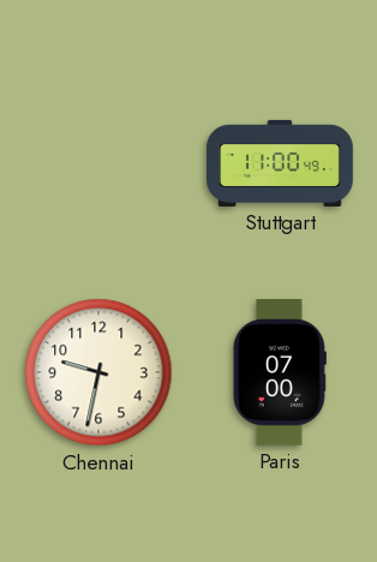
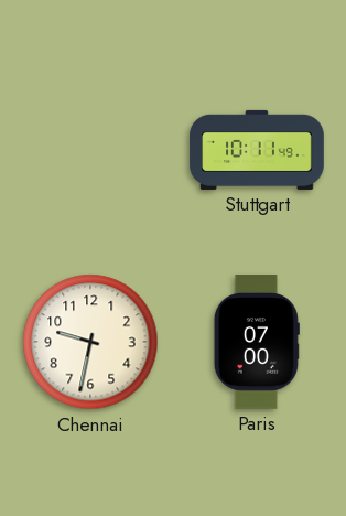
Stuttgart: 11:00 -> 10:11 (257, 150)
